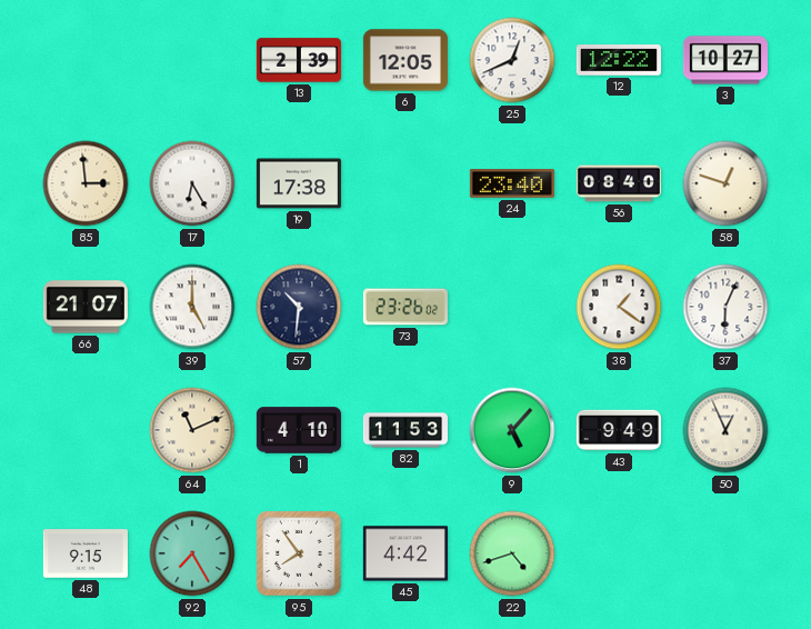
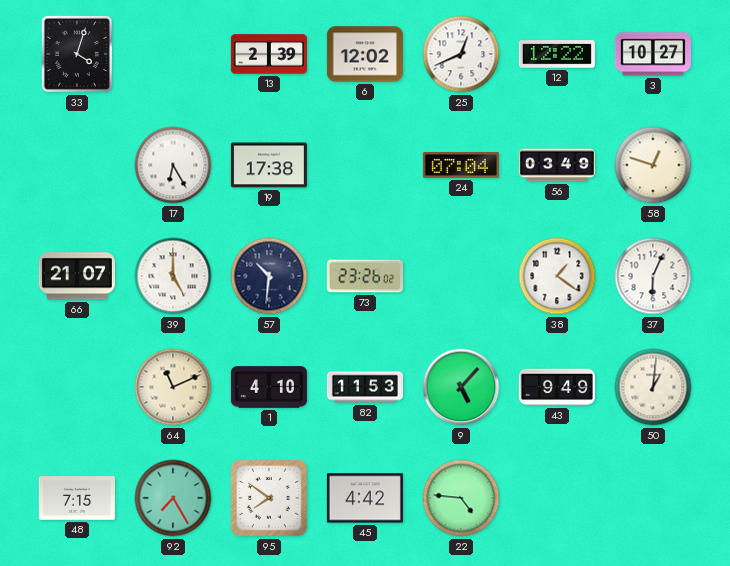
33: none -> 4:03 (77, 54)
6: 12:05 -> 12:02 (365, 54)
85: 2:59 -> none (86, 183)
24: 23:40 -> 07:04 (461, 165)
56: 08:40 -> 03:49 (557, 165)
50: 12:56 -> 1:01 (653, 387)
48: 9:15 -> 7:15 (77, 498)
95: 7:54 -> 7:51 (269, 498)
22: 4:42 -> 4:46 (461, 498)
